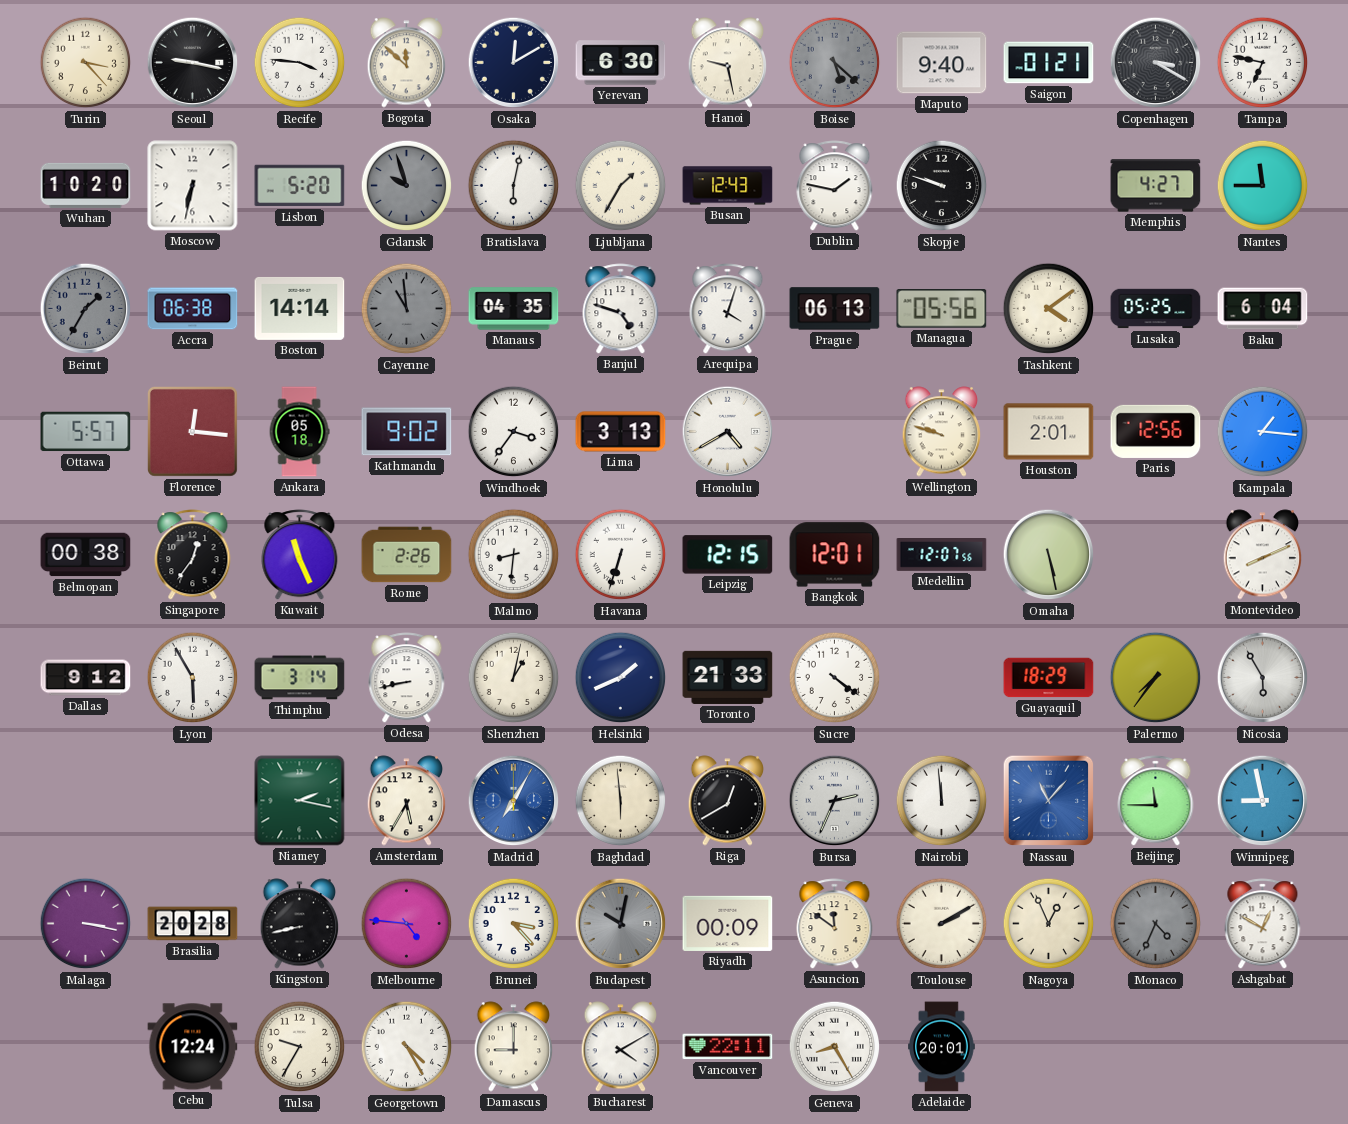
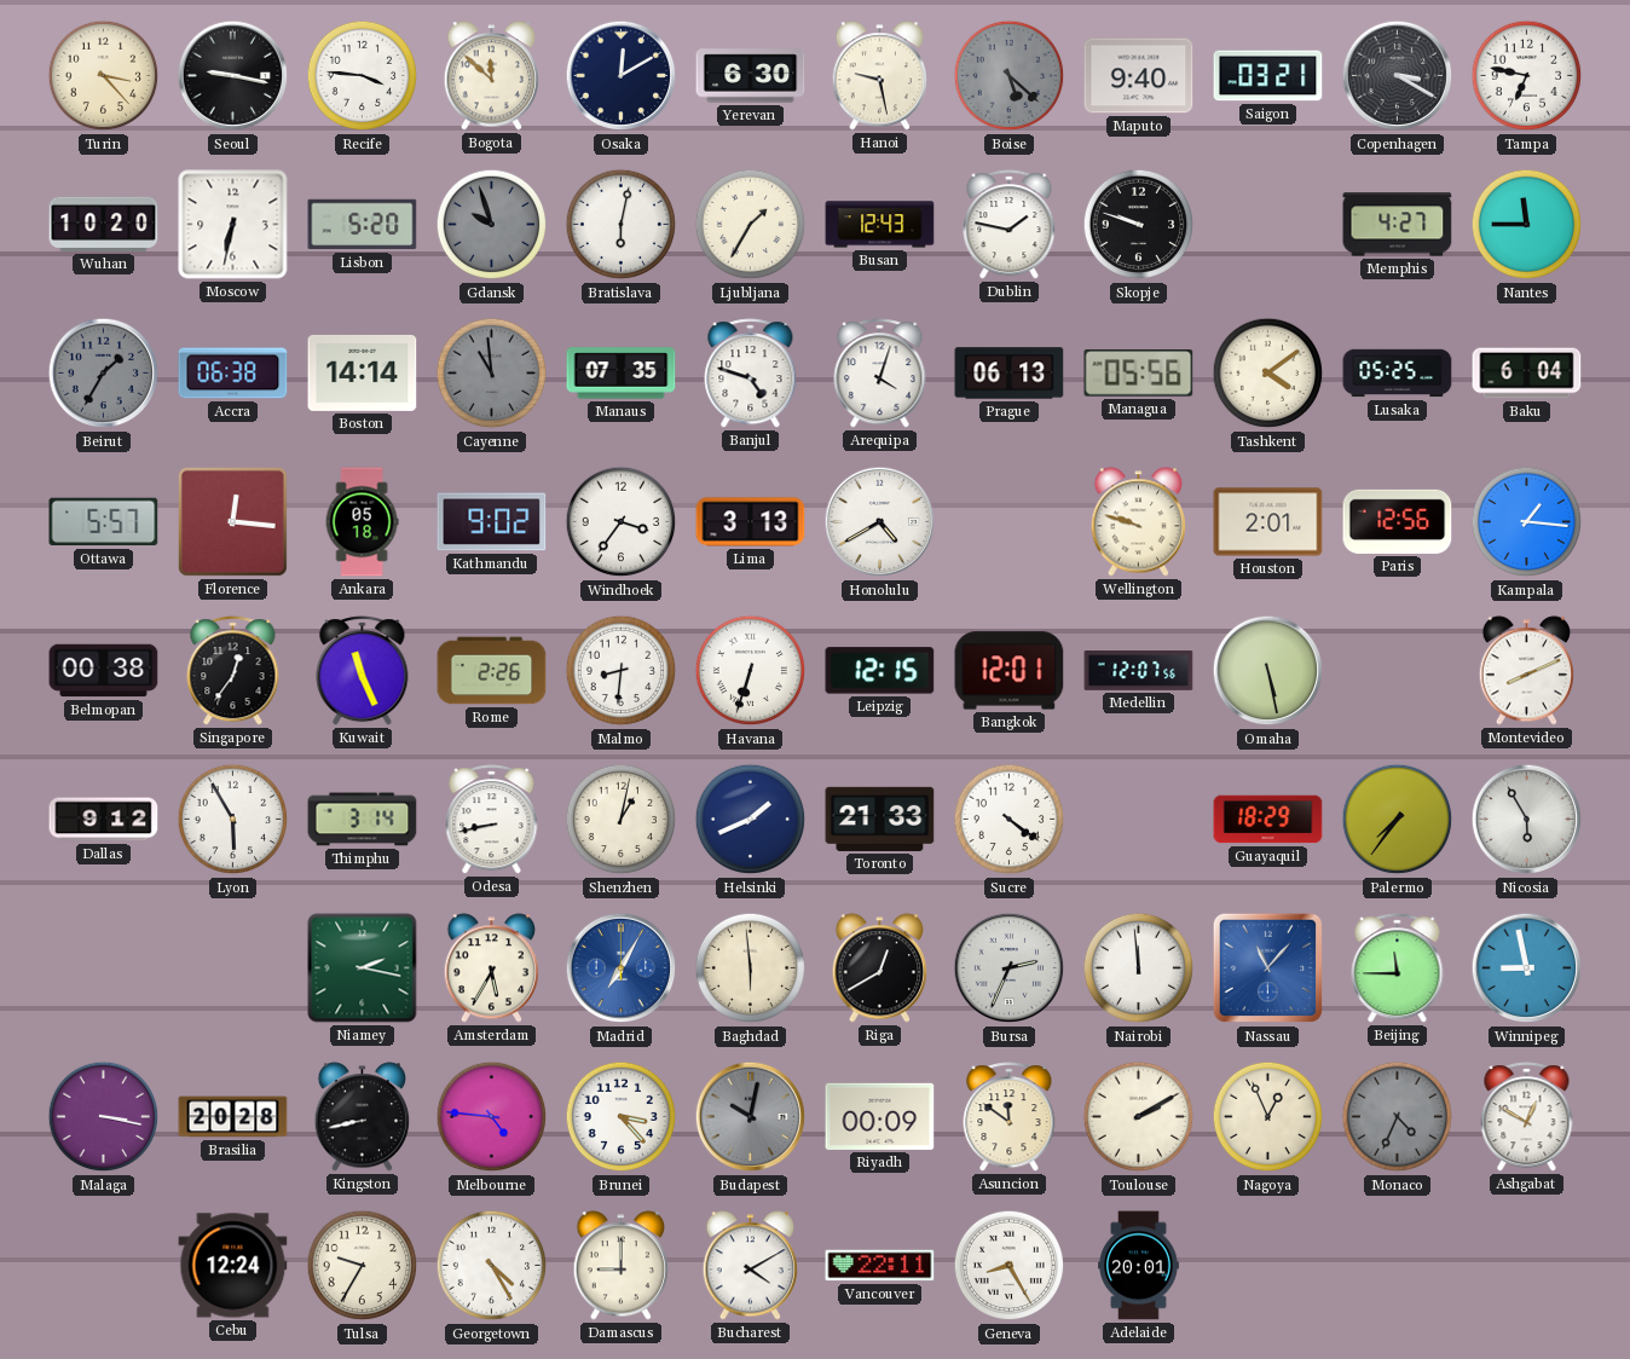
Saigon: 01:21 -> 03:21 (1268, 76)
Manaus: 04:35 -> 07:35 (622, 374)
